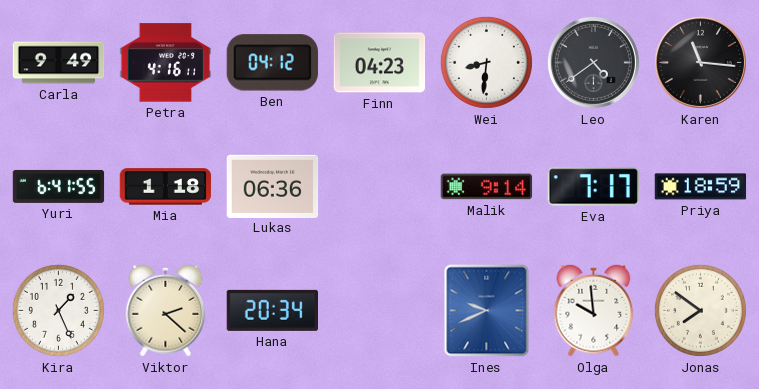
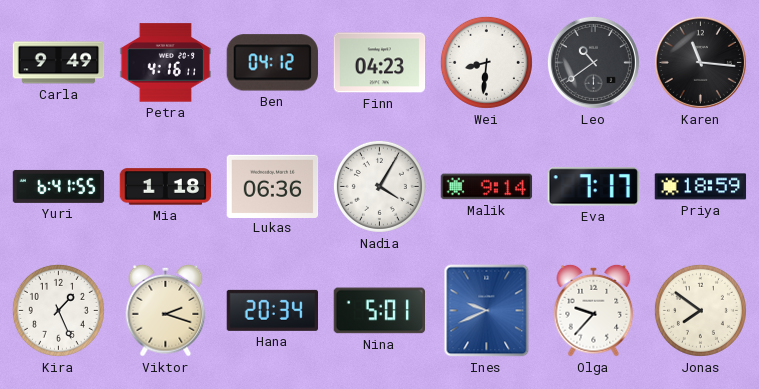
Leo: 4:39 -> 10:39 (593, 62)
Nadia: none -> 4:05 (379, 186)
Viktor: 2:22 -> 2:18 (166, 310)
Nina: none -> 5:01 (380, 311)
Olga: 9:59 -> 9:37 (594, 310)
